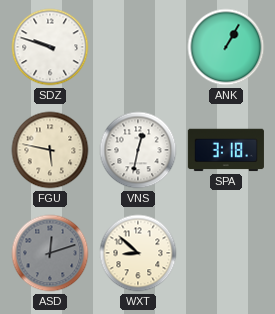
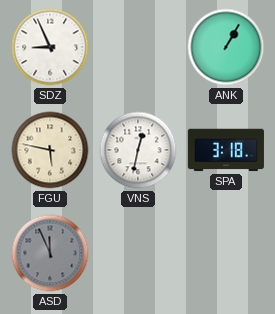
SDZ: 9:48 -> 8:56 (50, 47)
ASD: 12:12 -> 11:56 (50, 253)
WXT: 8:52 -> none (138, 253)
